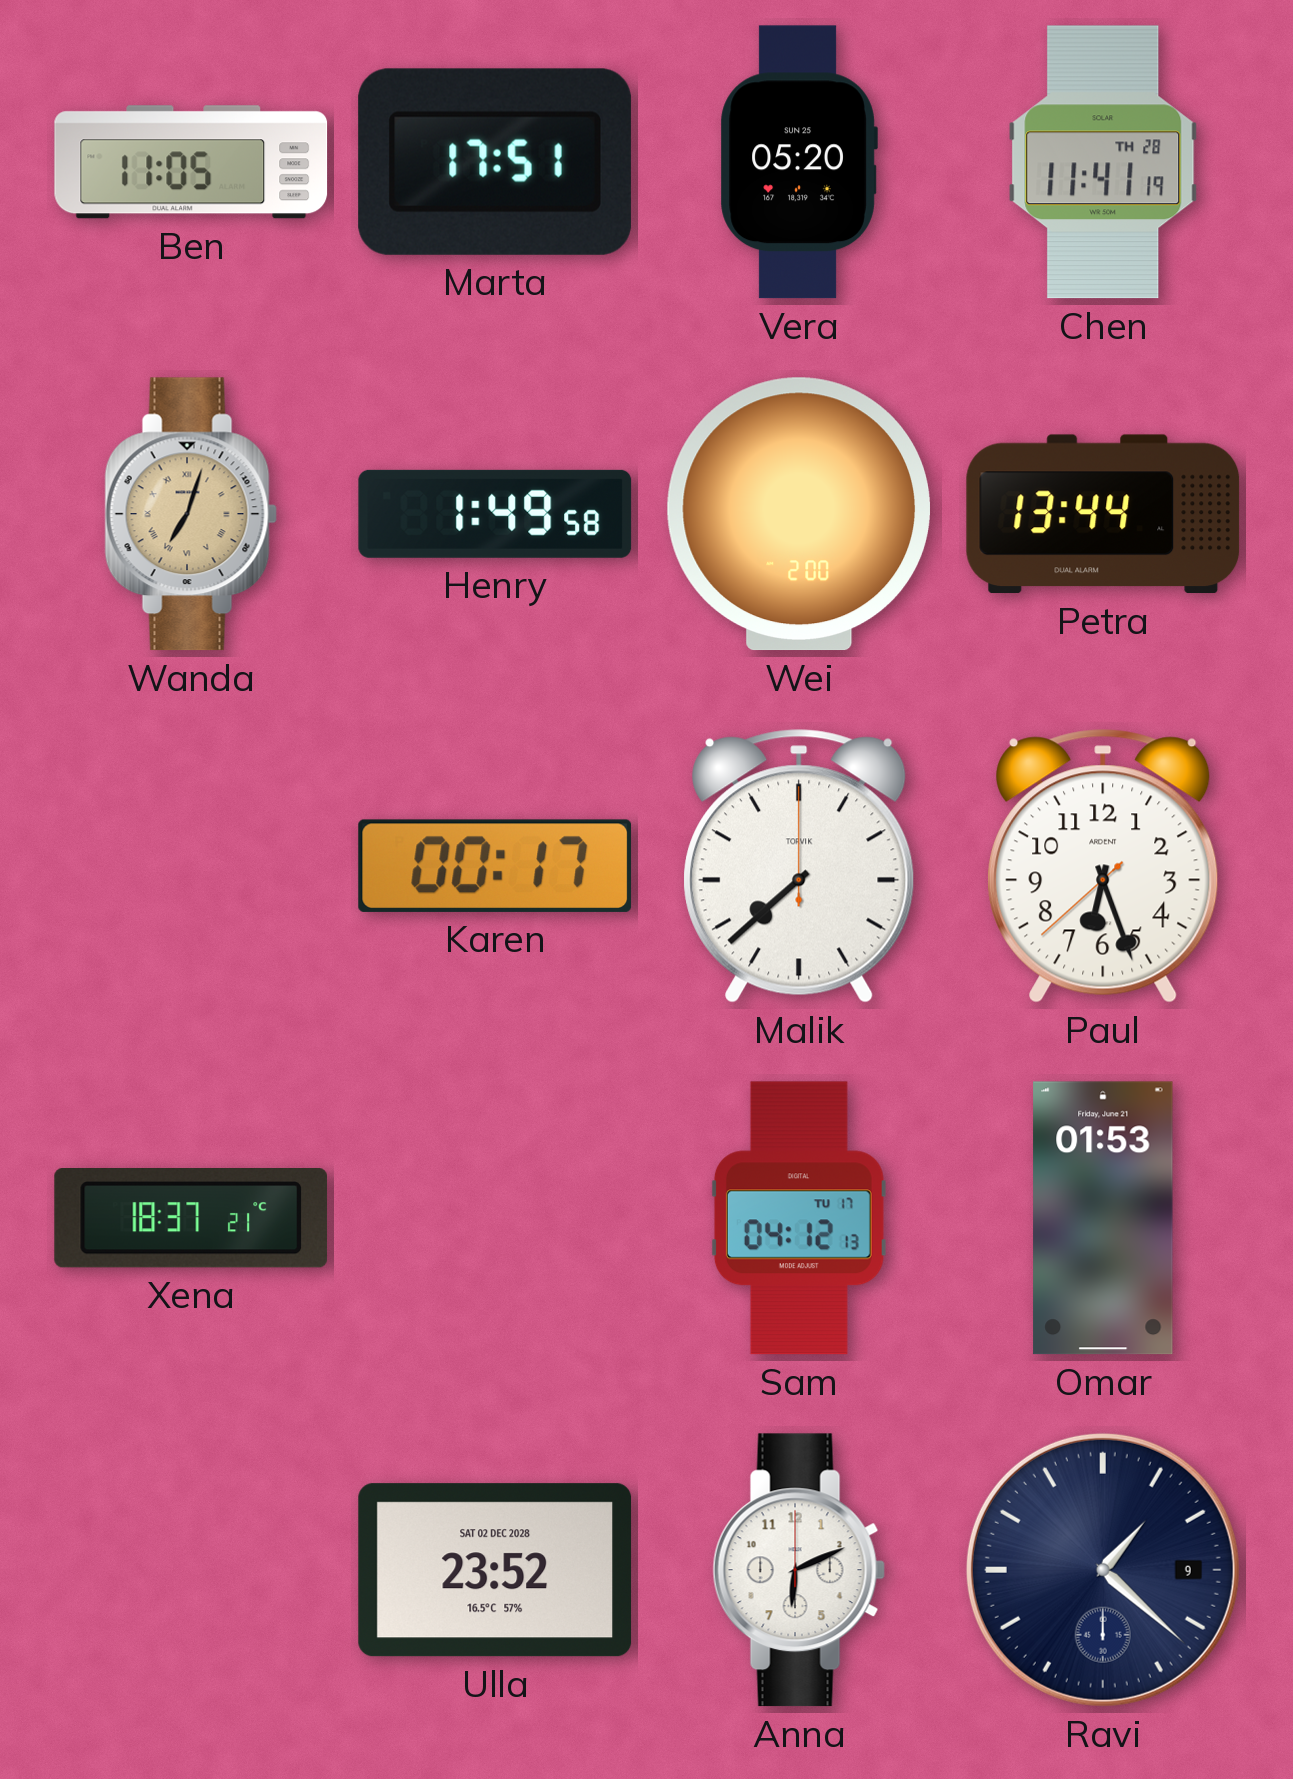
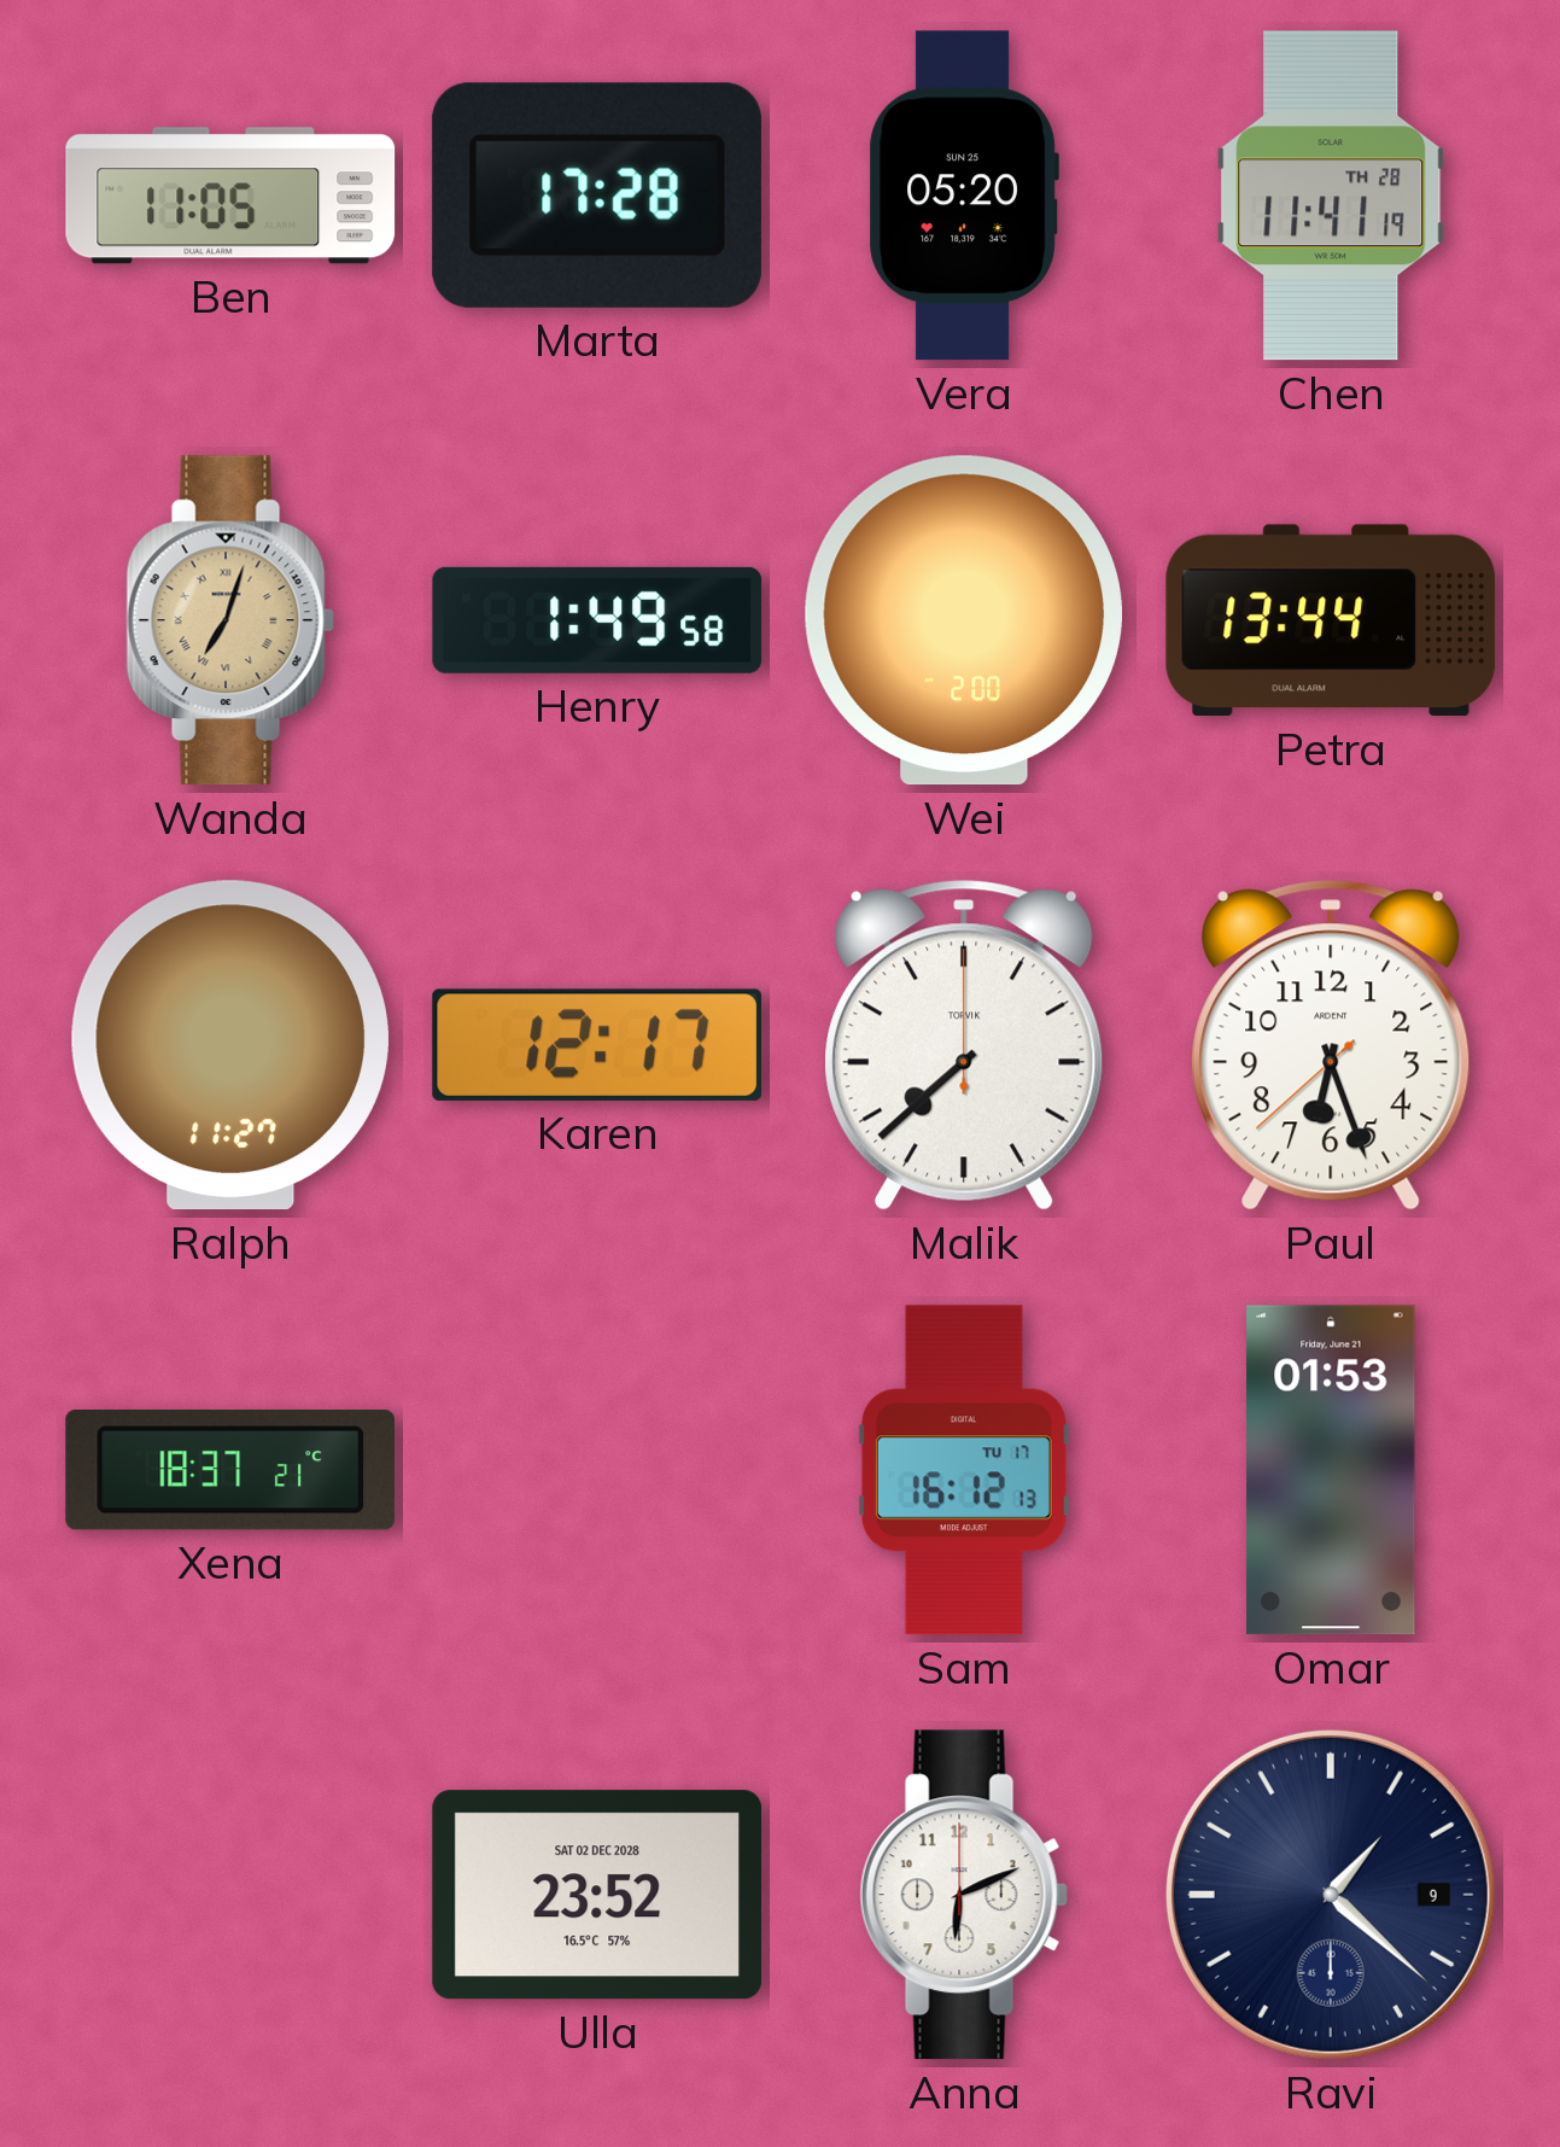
Marta: 17:51 -> 17:28 (597, 196)
Ralph: none -> 11:27 (230, 1045)
Karen: 00:17 -> 12:17 (597, 1045)
Sam: 04:12 -> 16:12 (964, 1470)
